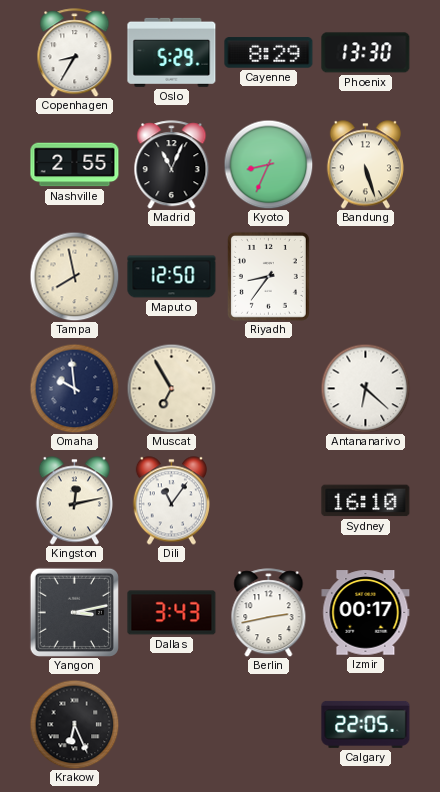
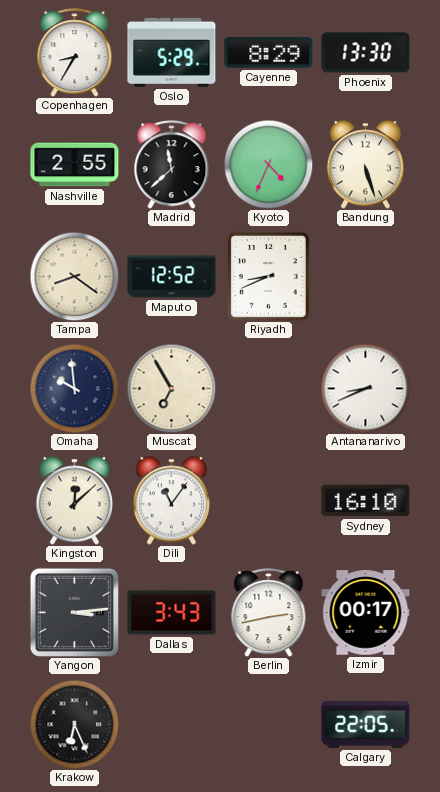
Madrid: 11:04 -> 11:38 (172, 165)
Kyoto: 8:34 -> 4:34 (268, 164)
Tampa: 7:58 -> 8:21 (74, 276)
Maputo: 12:50 -> 12:52 (172, 277)
Riyadh: 8:36 -> 8:41 (268, 276)
Antananarivo: 6:22 -> 8:41 (365, 388)
Kingston: 12:13 -> 12:08 (74, 501)
Yangon: 3:13 -> 3:14 (74, 612)
